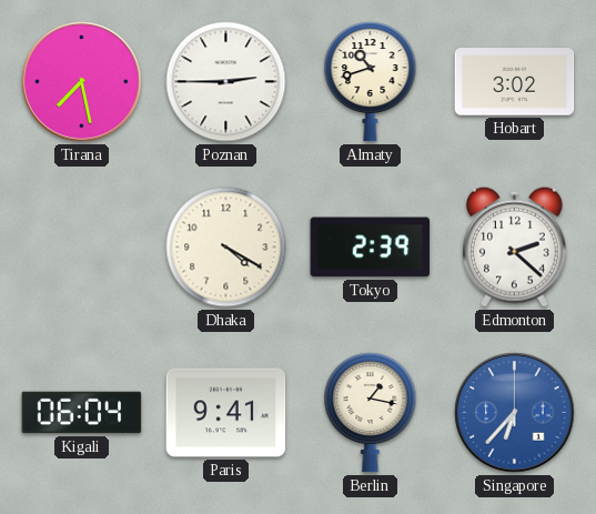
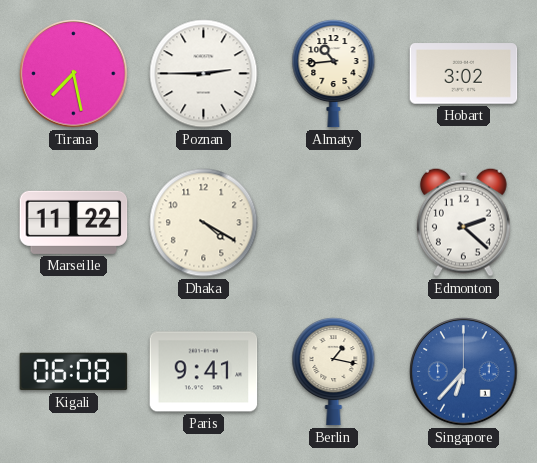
Almaty: 10:42 -> 10:44 (334, 74)
Marseille: none -> 11:22 (74, 222)
Tokyo: 2:39 -> none (371, 248)
Kigali: 06:04 -> 06:08 (74, 372)
